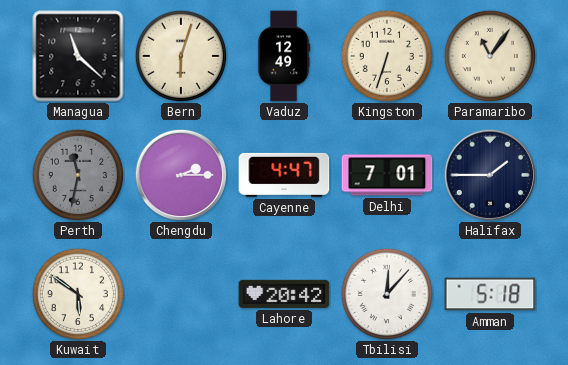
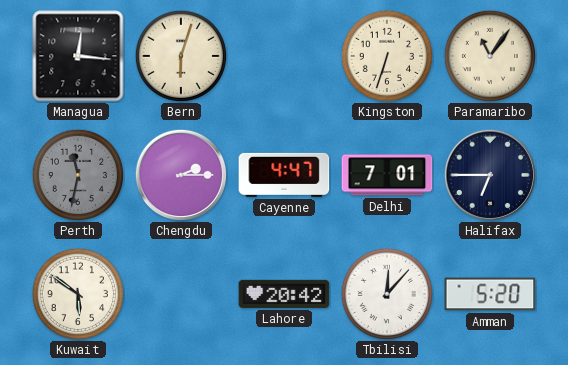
Managua: 11:22 -> 12:16 (78, 56)
Vaduz: 12:49 -> none (284, 56)
Halifax: 1:45 -> 6:45 (489, 174)
Amman: 5:18 -> 5:20 (490, 294)
